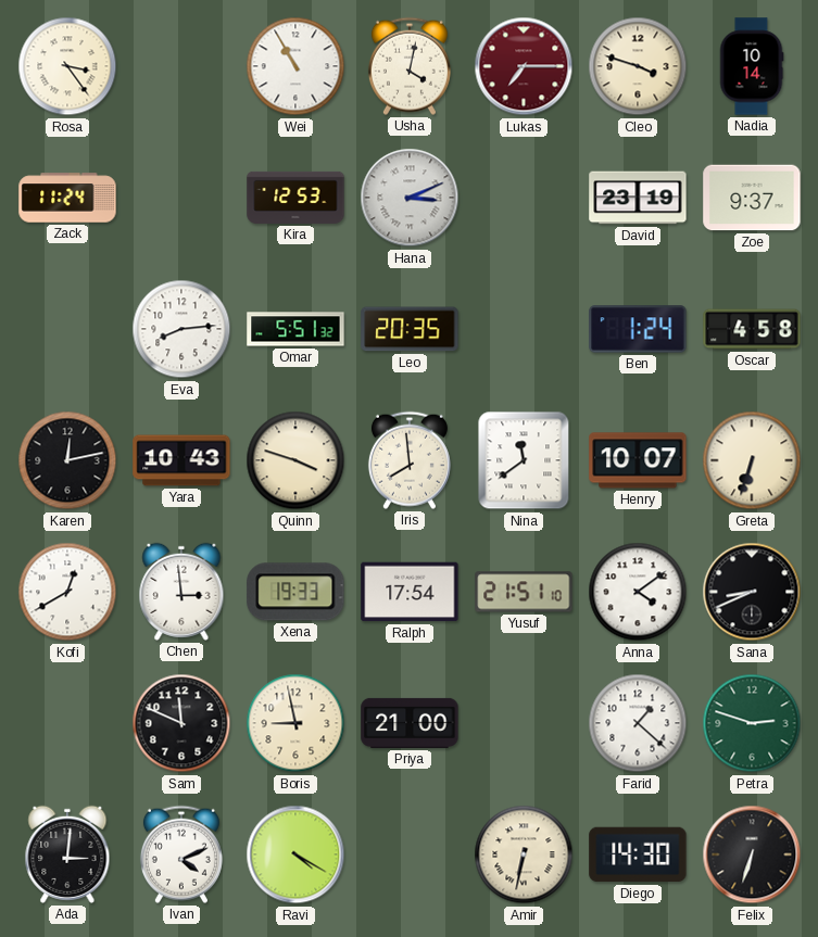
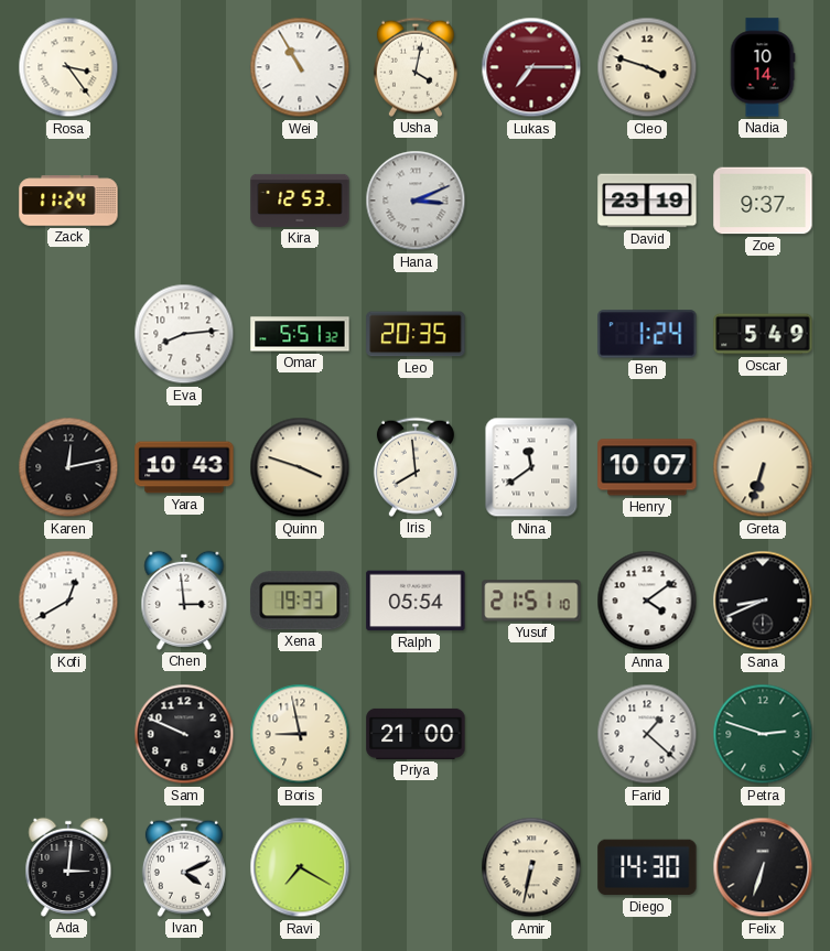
Oscar: 4:58 -> 5:49 (763, 334)
Ralph: 17:54 -> 05:54 (416, 601)
Sam: 11:49 -> 9:49 (184, 734)
Ravi: 4:20 -> 7:20 (300, 867)
